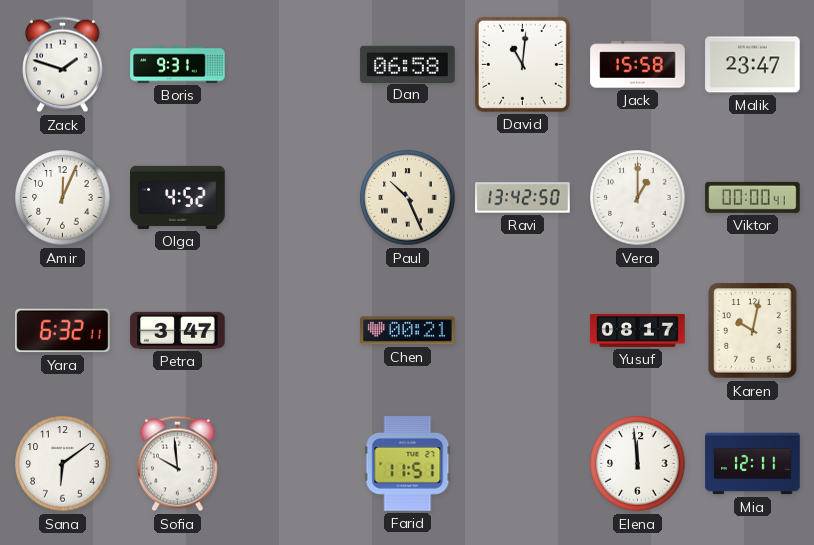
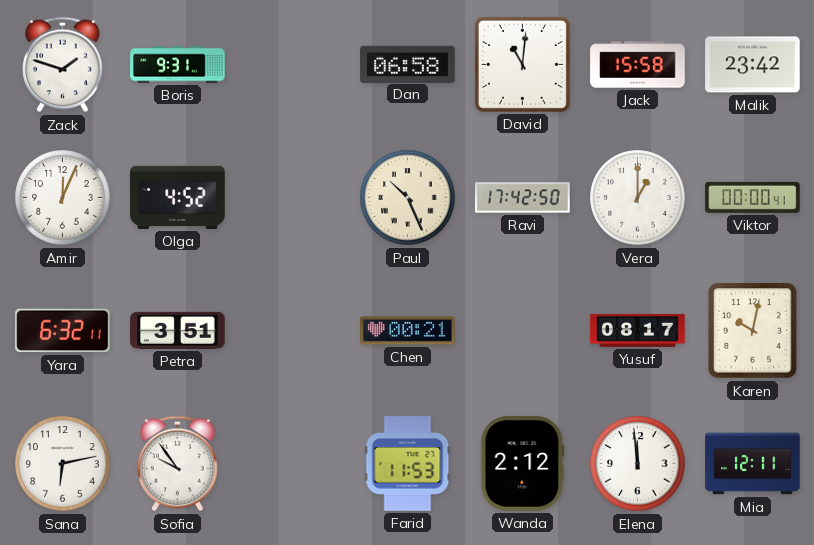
Malik: 23:47 -> 23:42 (753, 65)
Ravi: 13:42 -> 17:42 (523, 198)
Petra: 3:47 -> 3:51 (178, 330)
Sana: 6:09 -> 6:13 (63, 464)
Sofia: 9:59 -> 9:54 (178, 464)
Farid: 11:51 -> 11:53 (408, 464)
Wanda: none -> 2:12 (523, 464)
